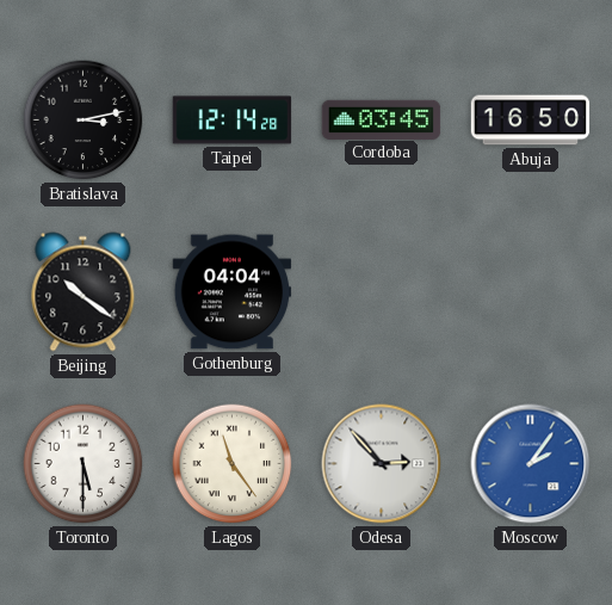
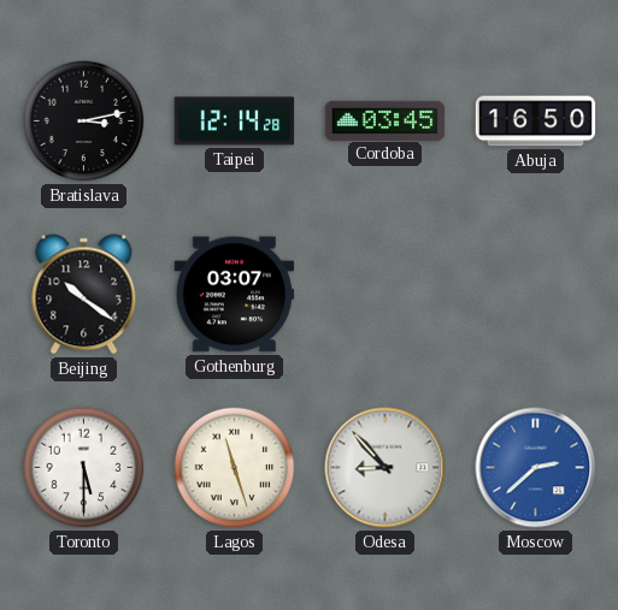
Gothenburg: 04:04 -> 03:07 (235, 295)
Lagos: 11:24 -> 11:27 (235, 468)
Odesa: 2:53 -> 8:53 (385, 468)
Moscow: 2:06 -> 2:38 (536, 468)
